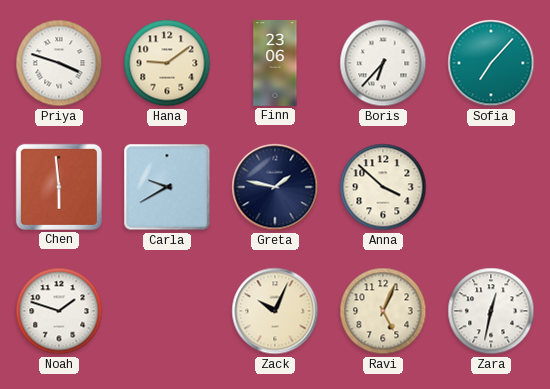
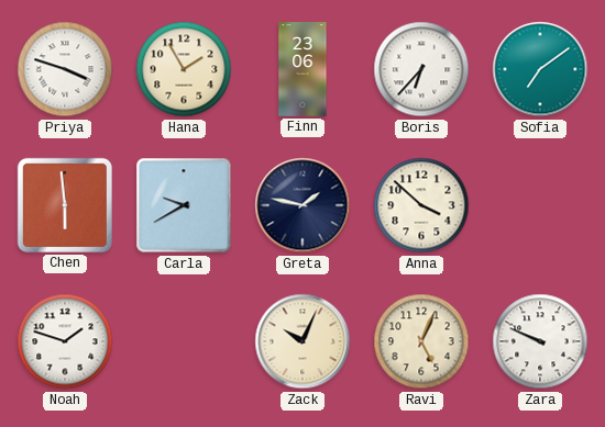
Hana: 9:09 -> 1:55 (184, 69)
Sofia: 7:07 -> 7:09 (540, 69)
Zara: 12:32 -> 9:49 (540, 341)
